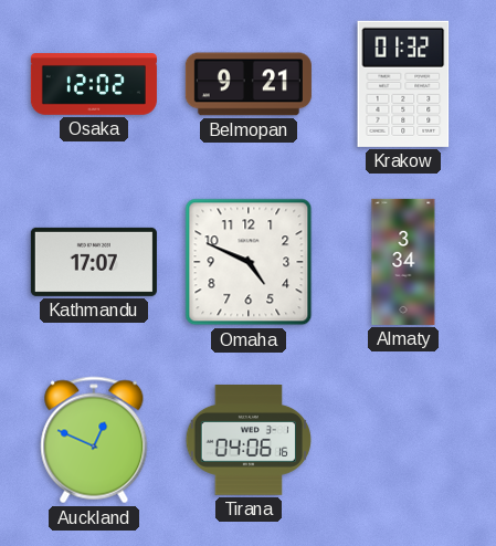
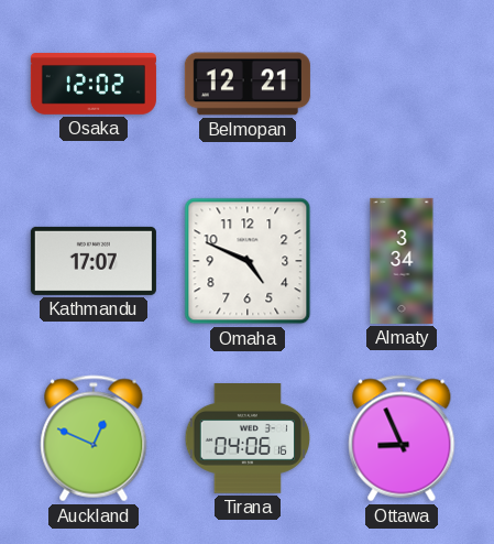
Belmopan: 9:21 -> 12:21 (248, 84)
Krakow: 01:32 -> none (403, 84)
Ottawa: none -> 8:56 (402, 438)
